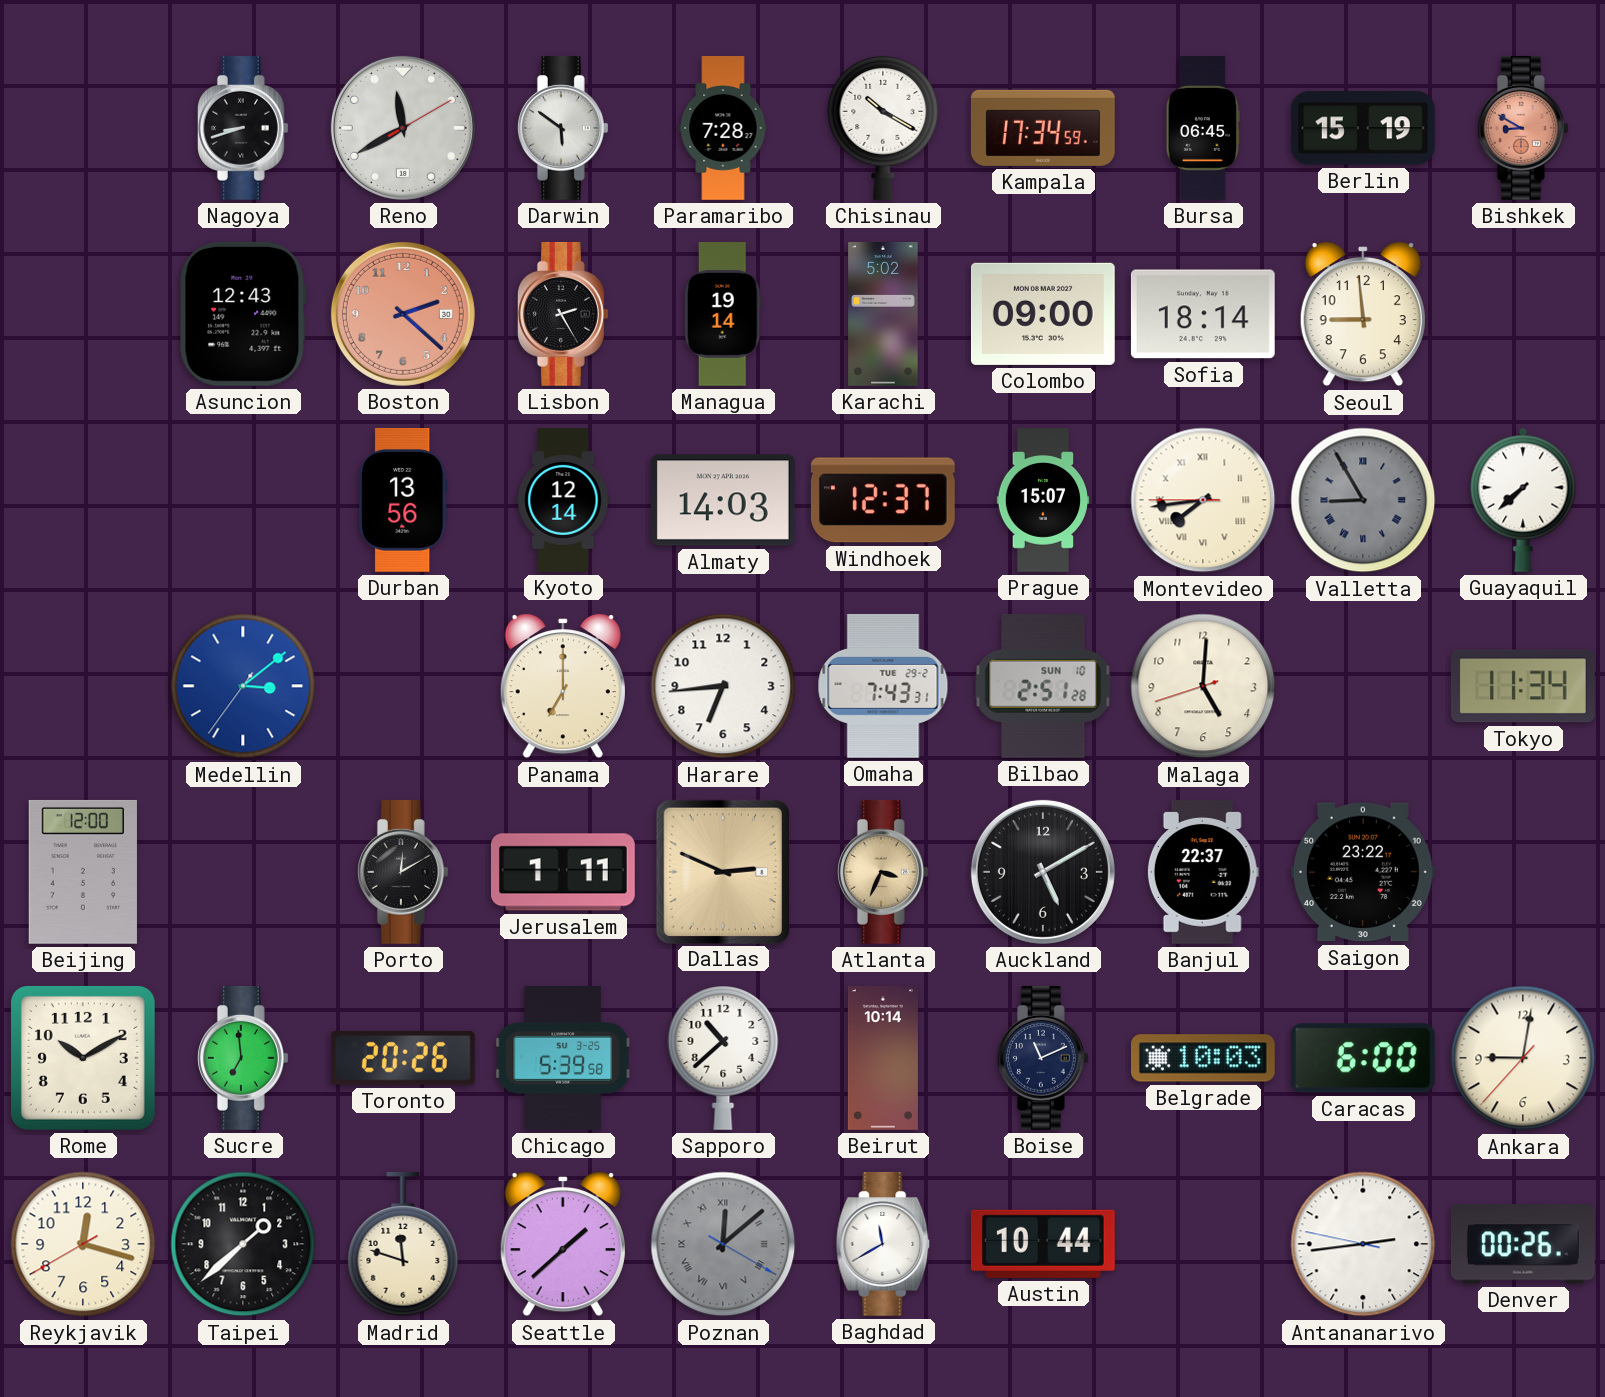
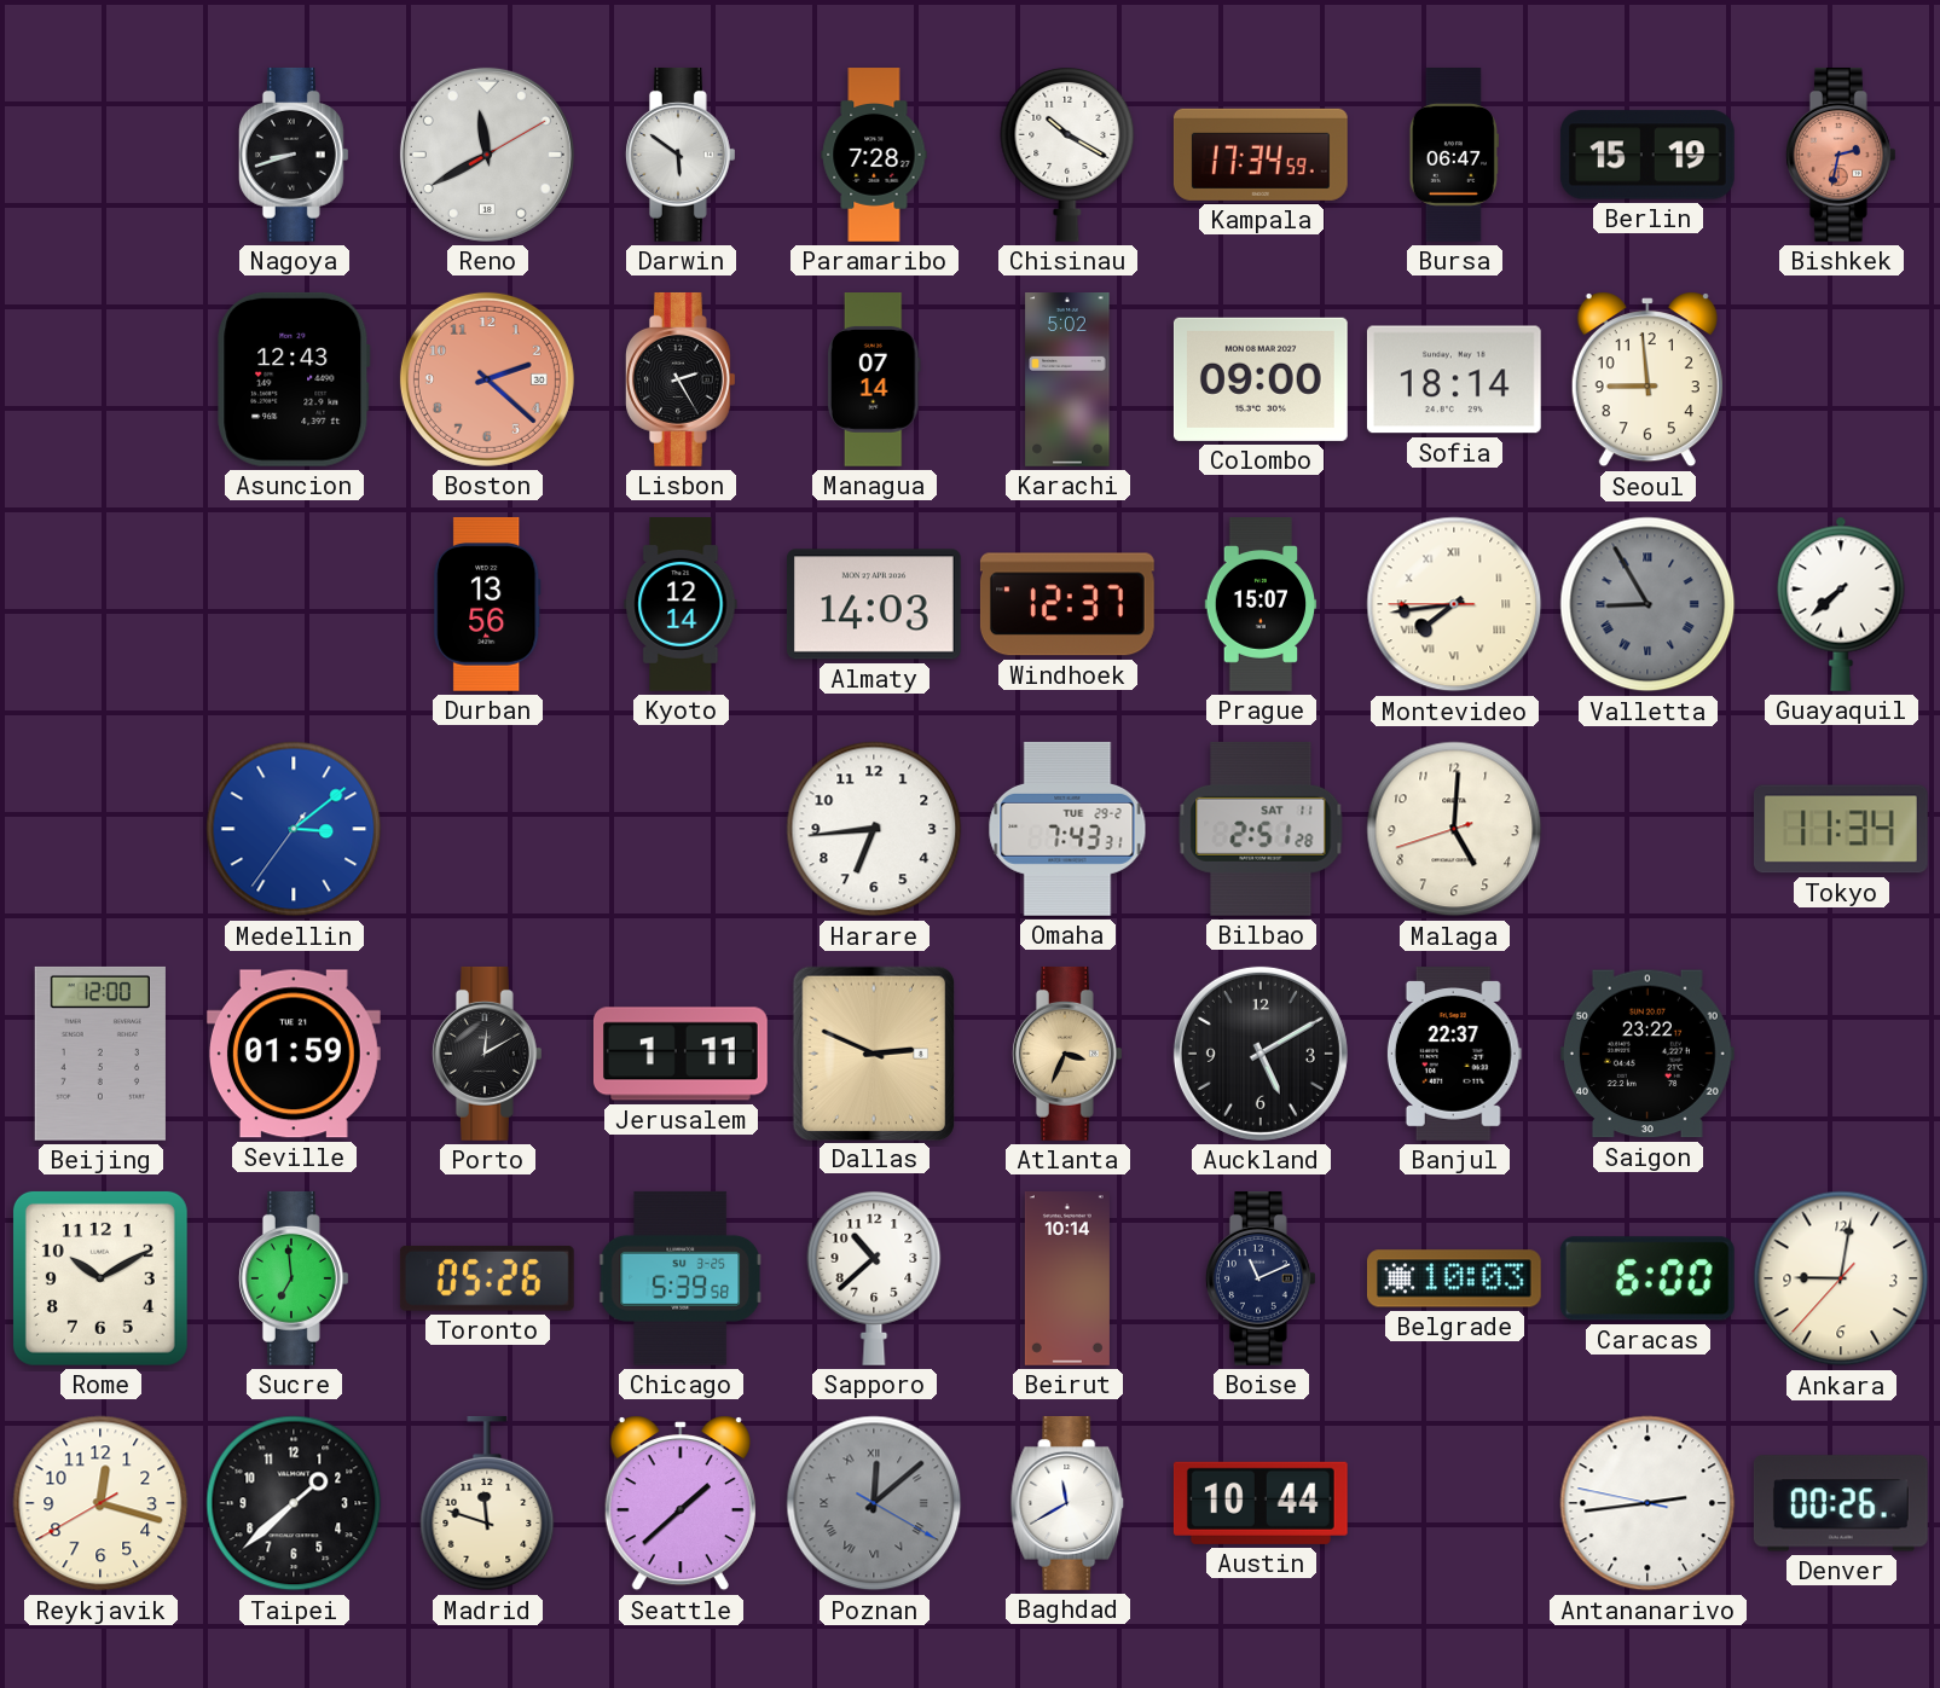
Bursa: 06:45 -> 06:47 (1454, 156)
Bishkek: 8:50 -> 2:32 (1841, 155)
Managua: 19:14 -> 07:14 (875, 381)
Panama: 7:00 -> none (563, 686)
Bilbao date: SUN 10 -> SAT 11 (1261, 829)
Seville: none -> 01:59 (294, 1054)
Toronto: 20:26 -> 05:26 (487, 1278)
